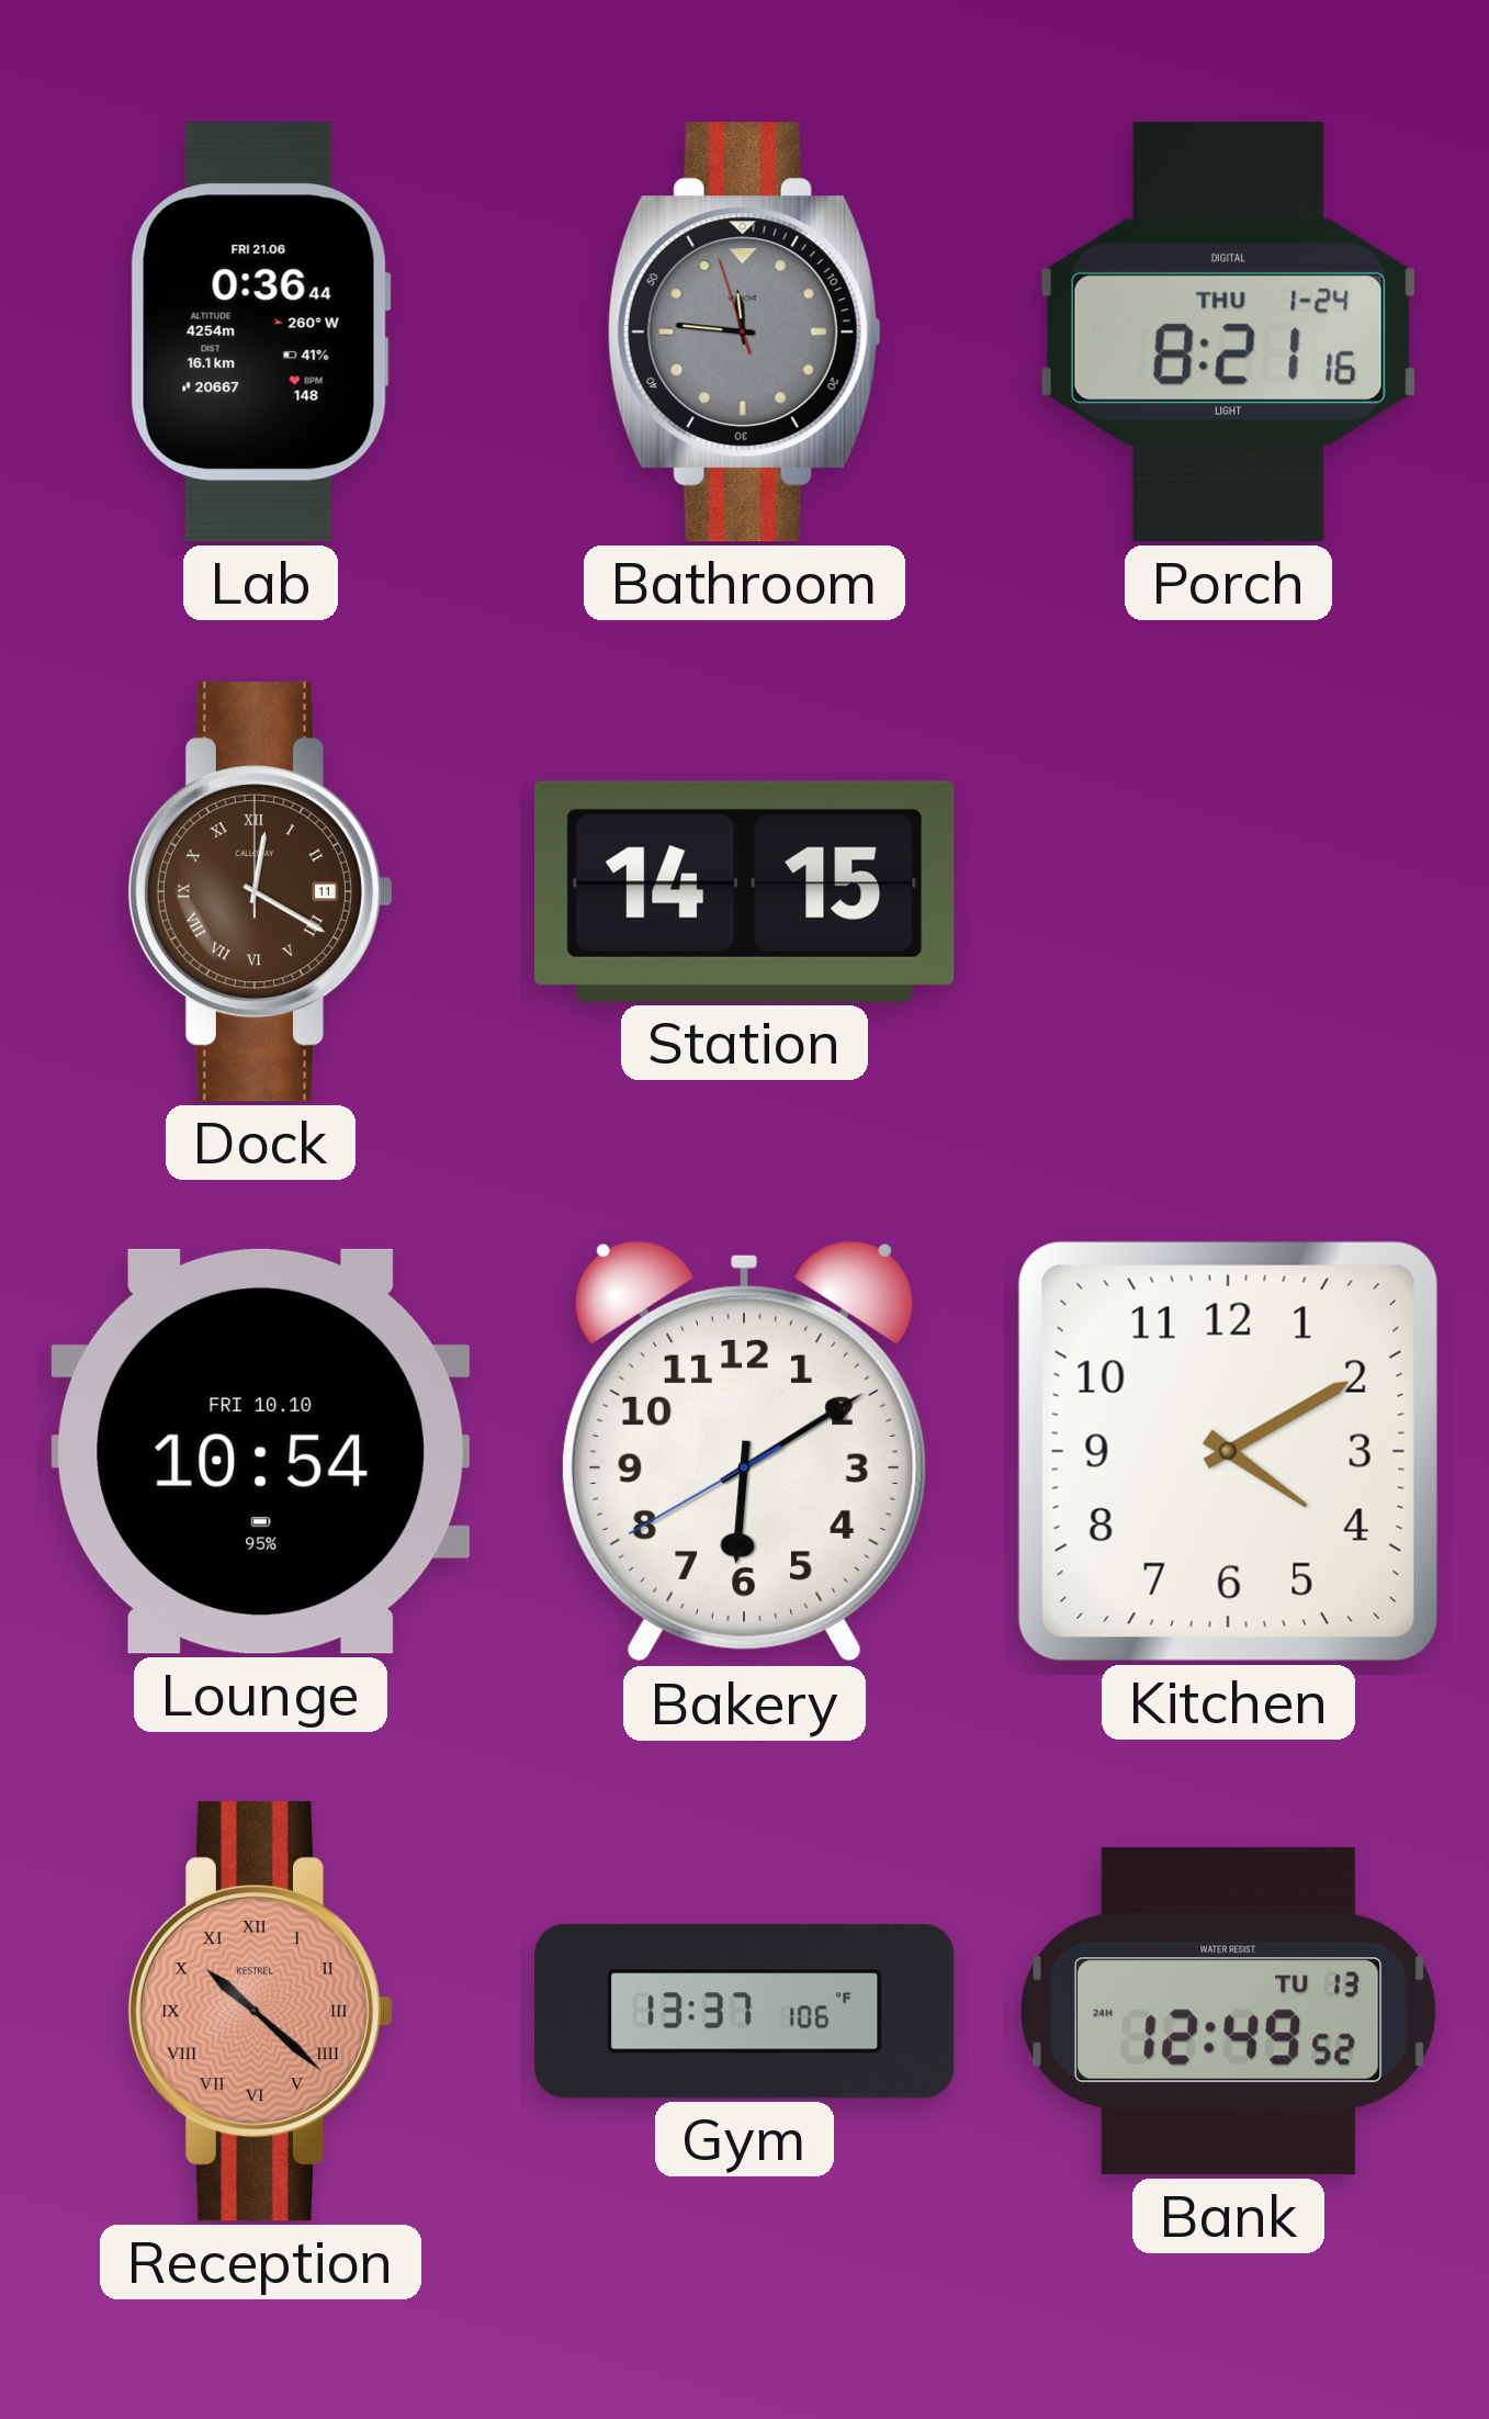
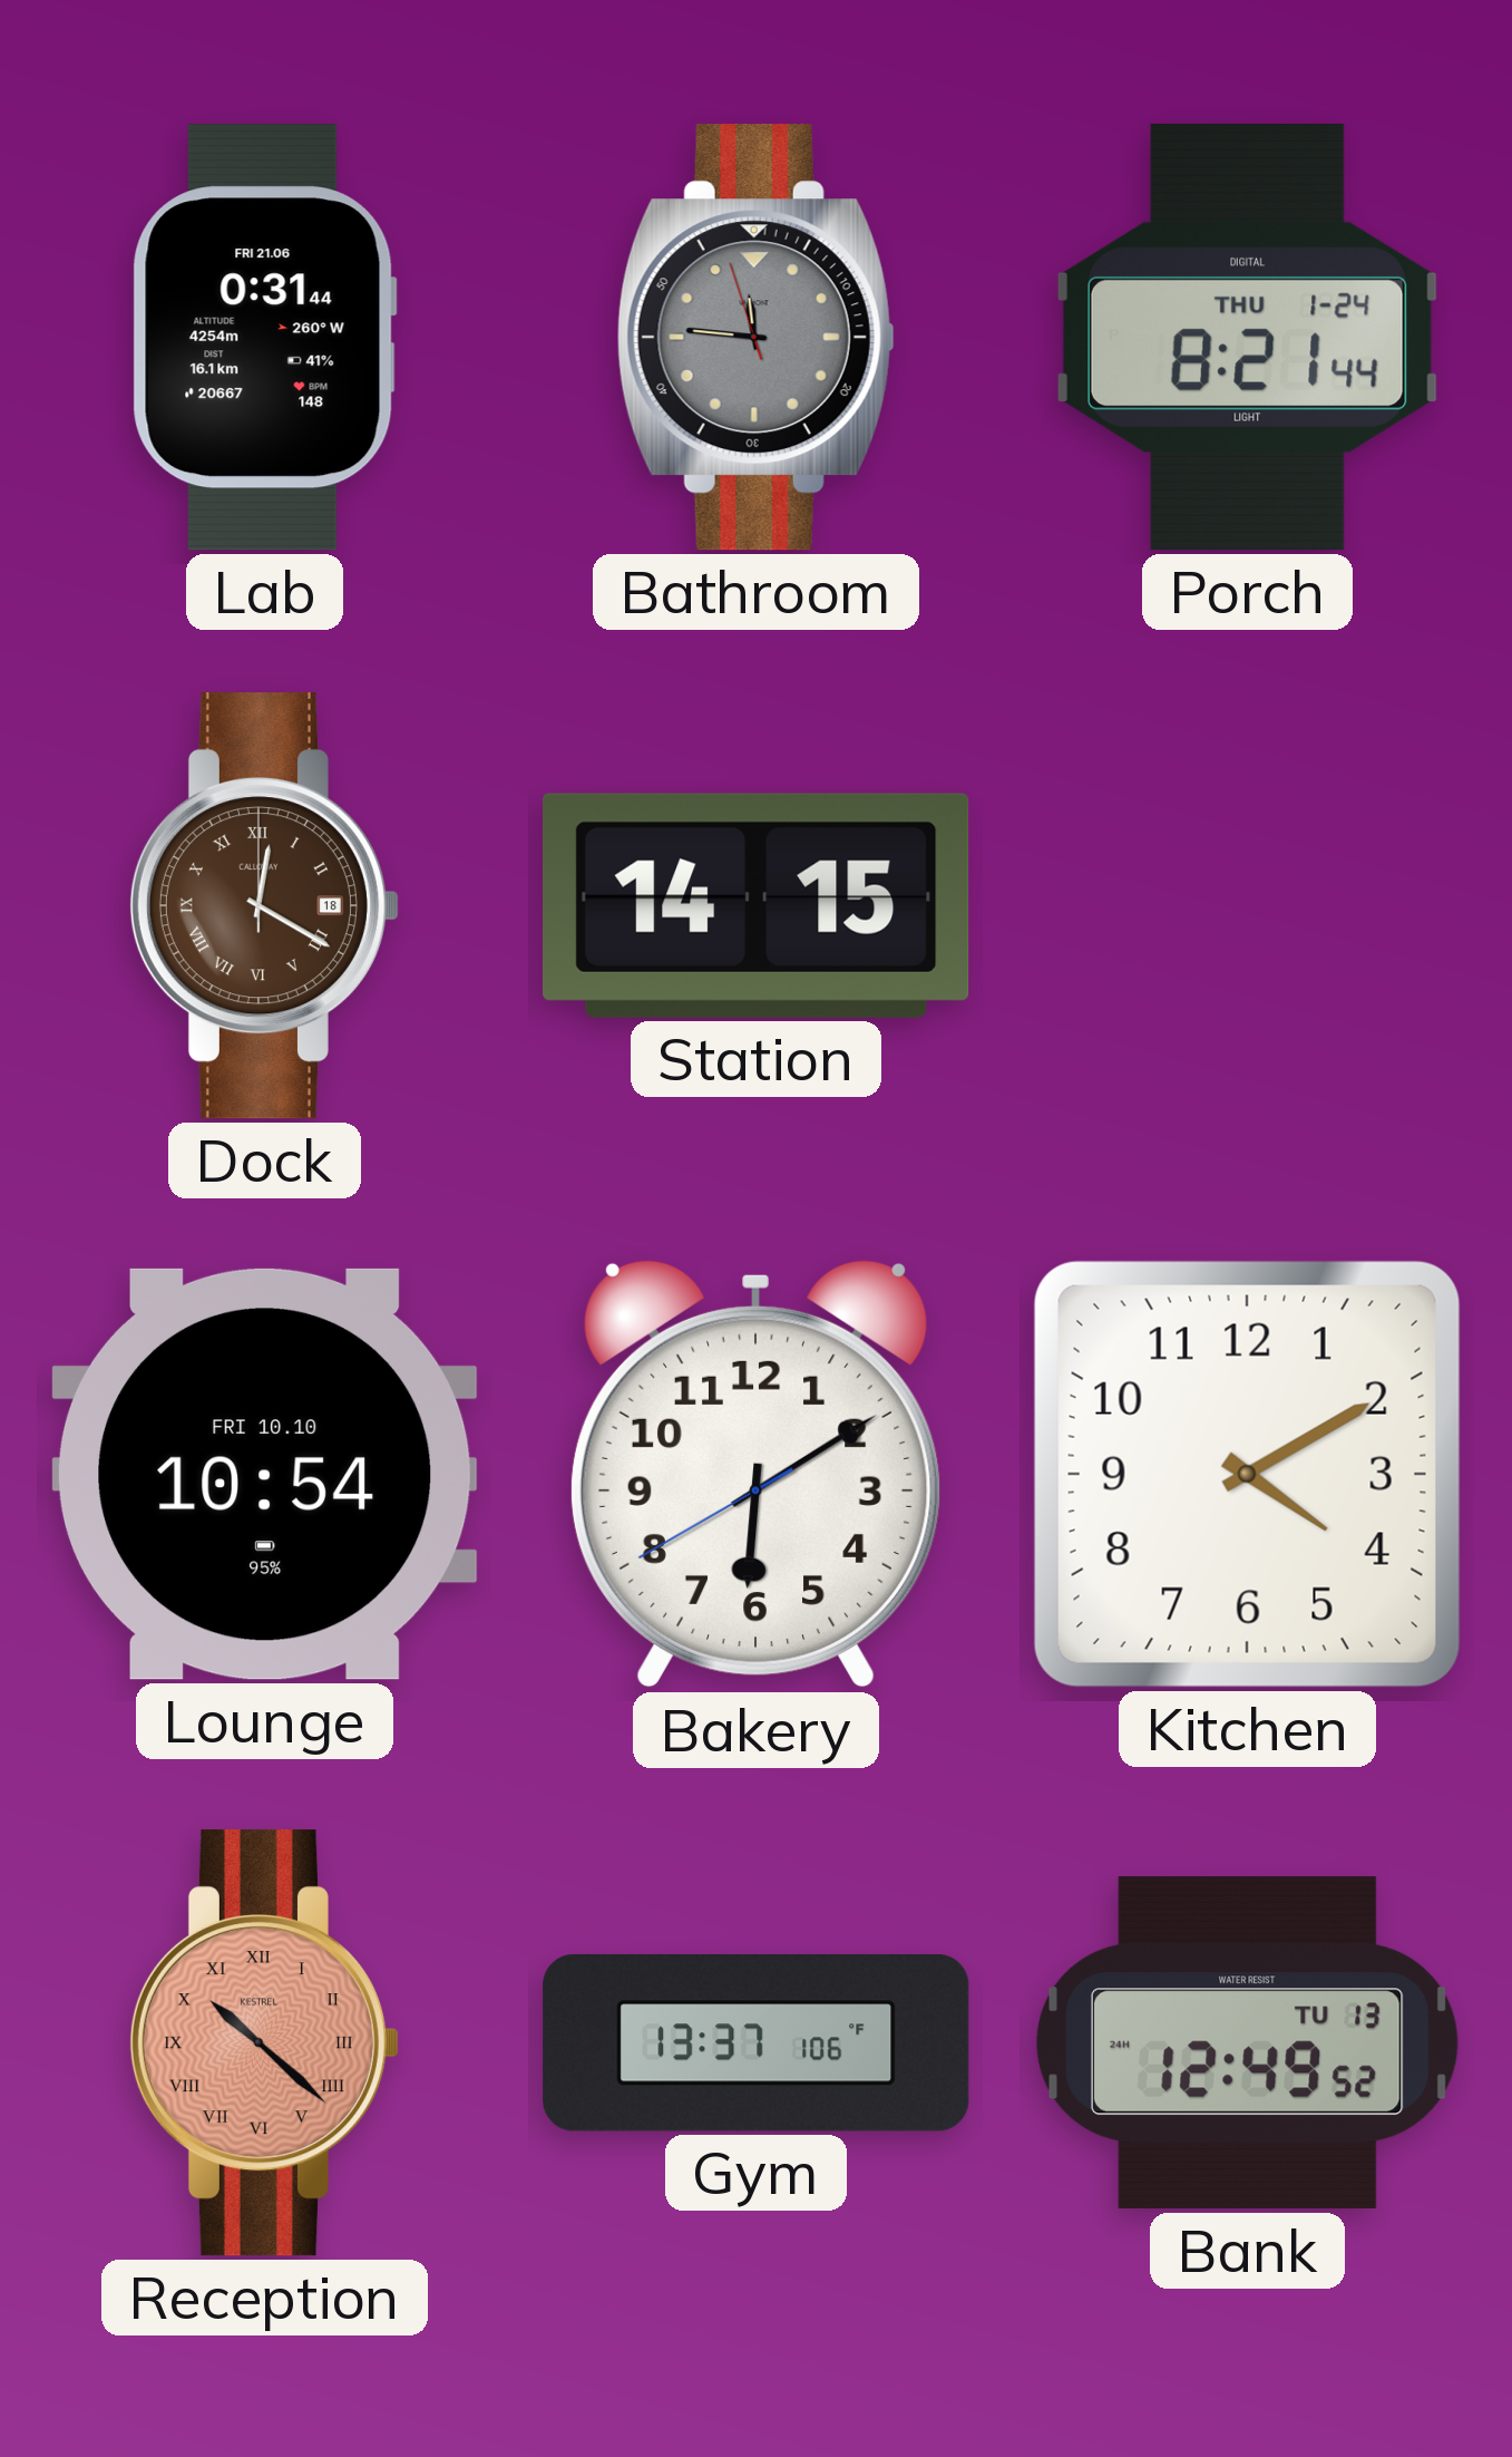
Lab: 0:36 -> 0:31 (264, 338)
Porch: 8:21:16 -> 8:21:44 (1247, 337)
Dock date: 11 -> 18 (264, 906)
